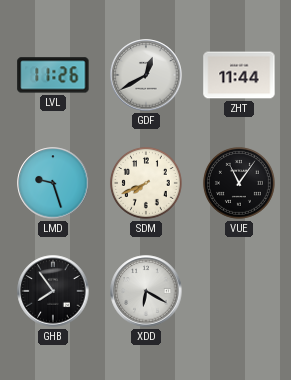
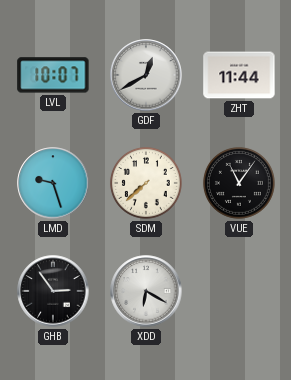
LVL: 11:26 -> 10:07 (53, 75)
SDM: 7:41 -> 7:38 (146, 183)
GHB: 7:54 -> 2:54 (53, 291)
